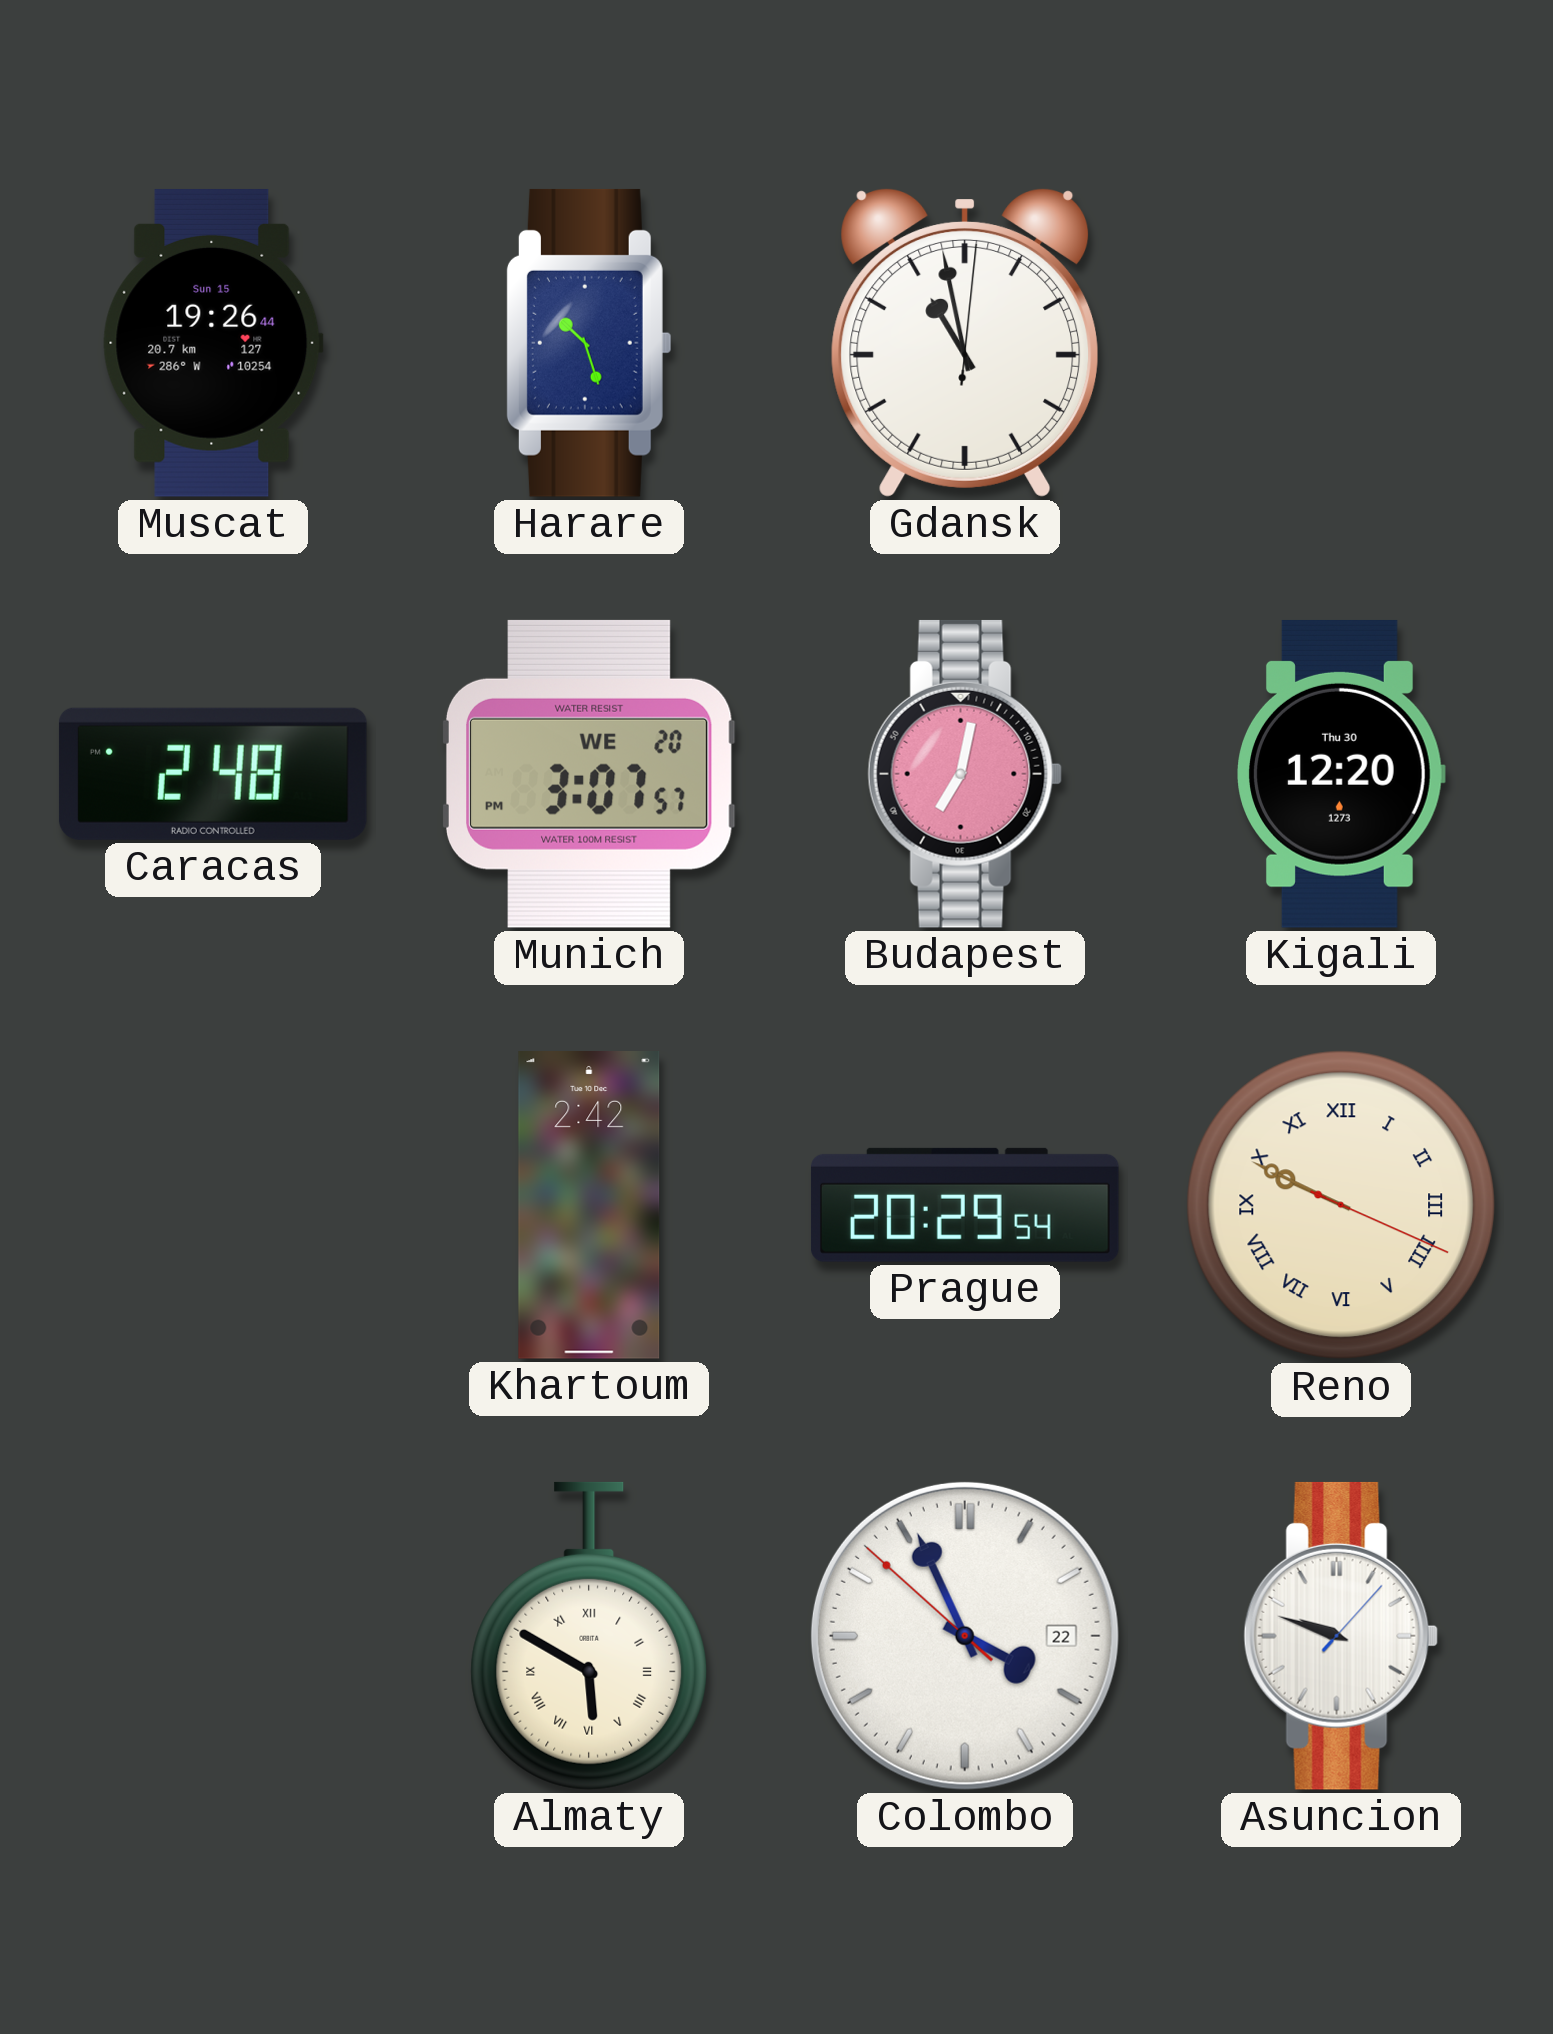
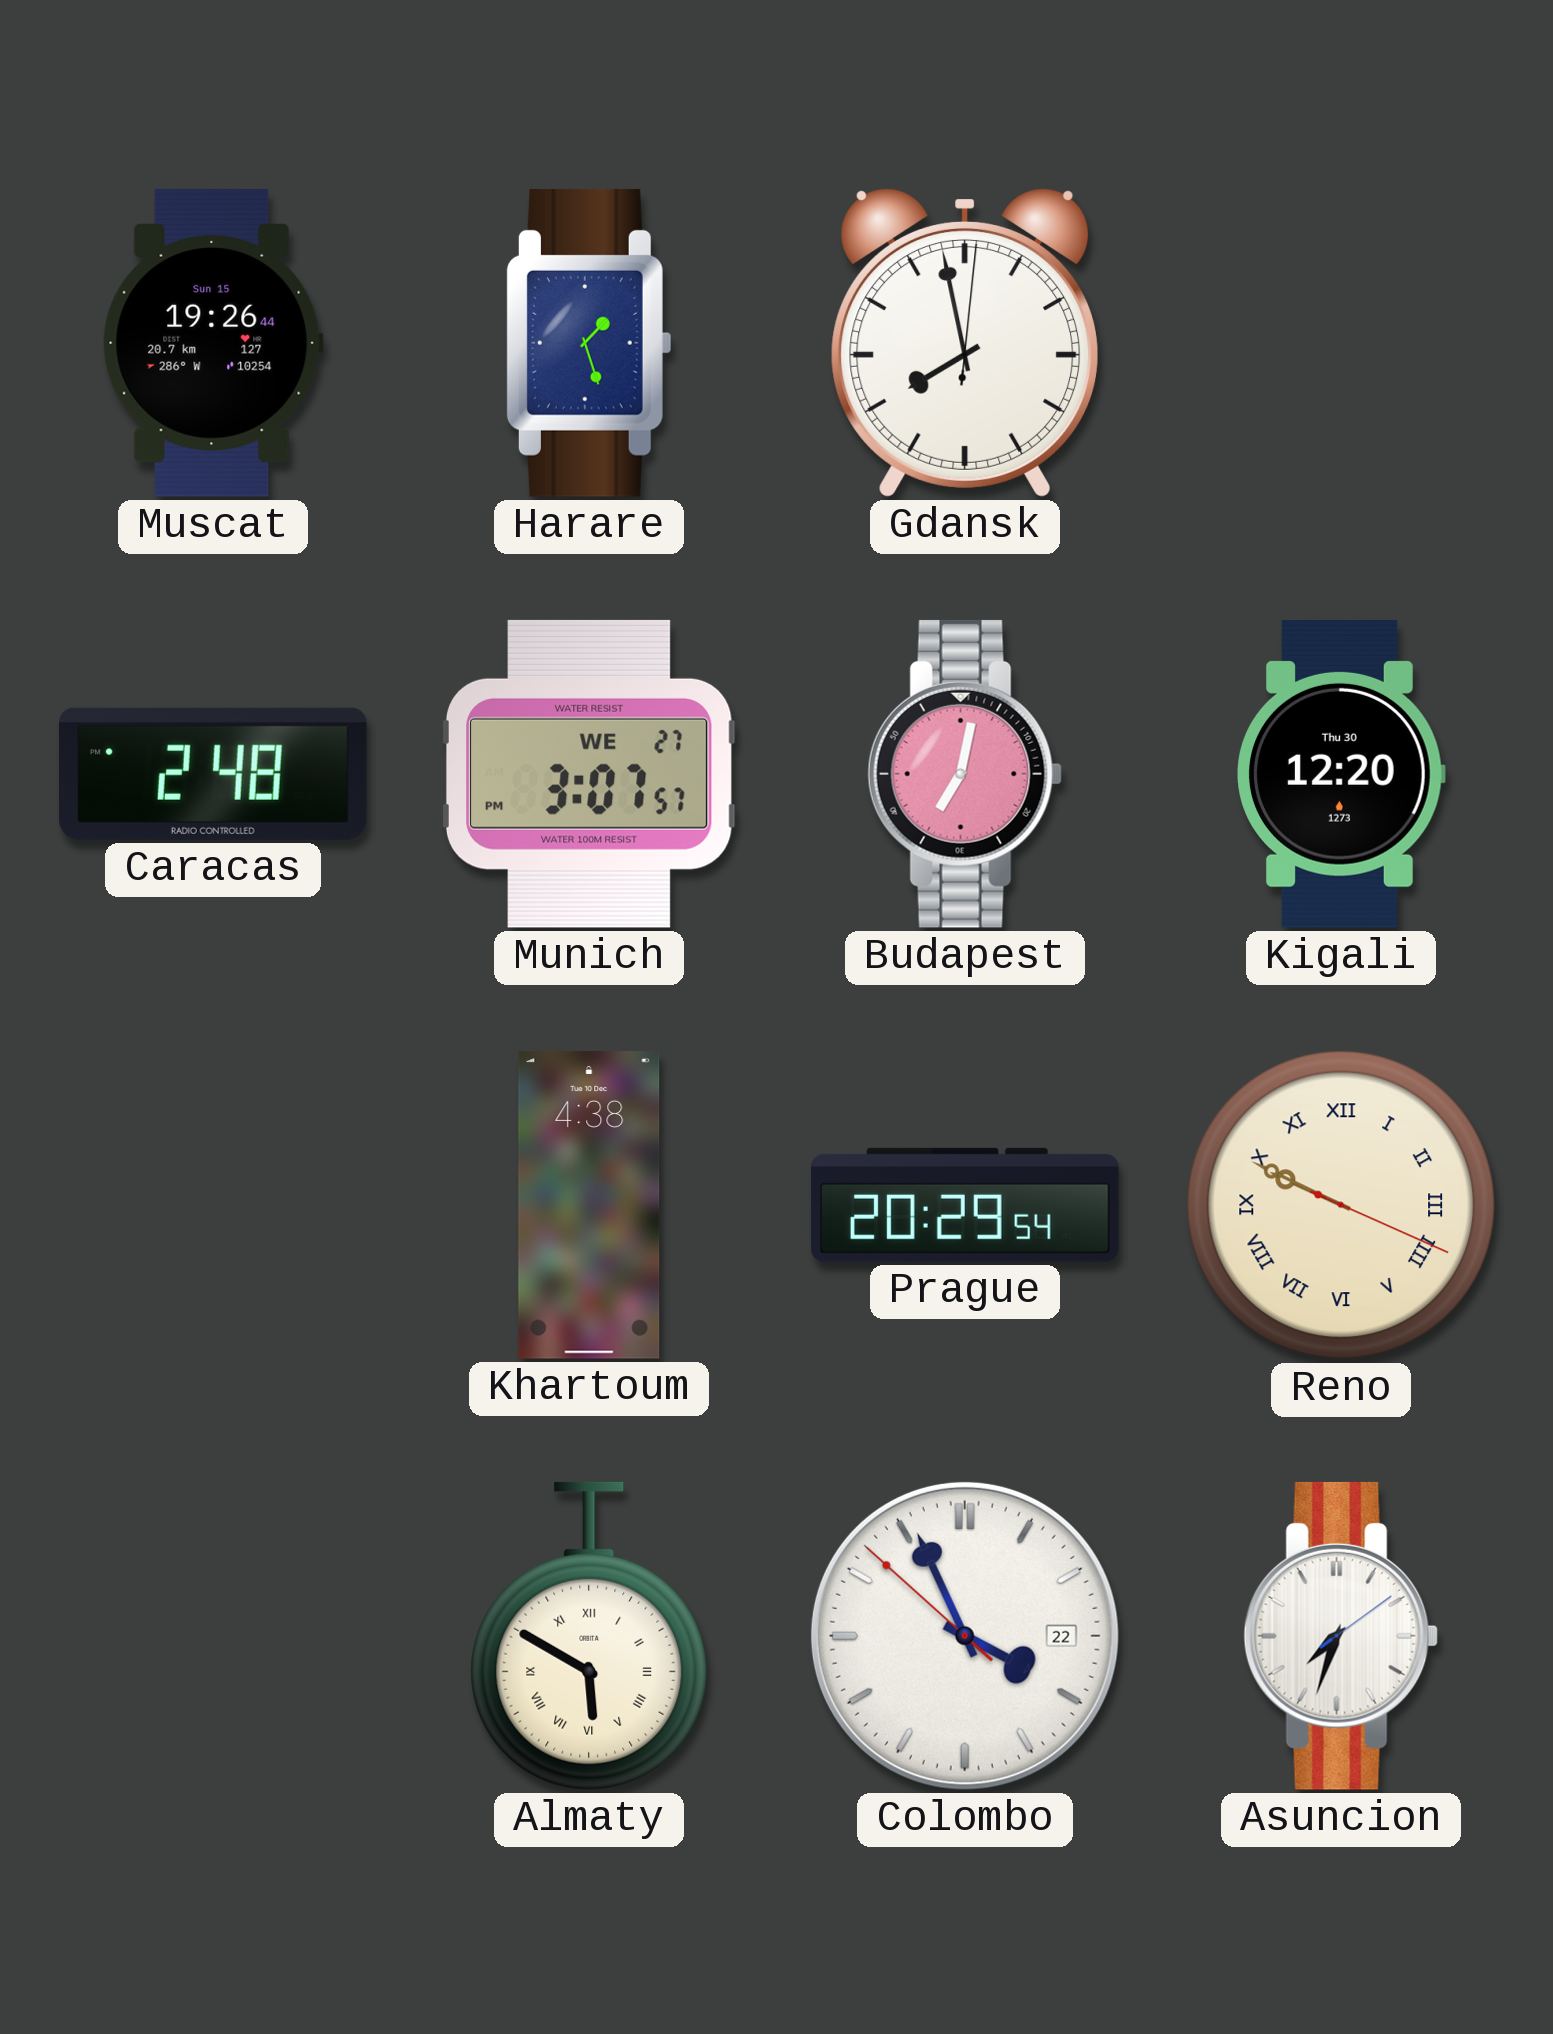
Harare: 10:27 -> 1:27 (589, 343)
Gdansk: 10:58 -> 7:58 (964, 343)
Munich date: WE 20 -> WE 27 (589, 774)
Khartoum: 2:42 -> 4:38 (589, 1206)
Asuncion: 9:48 -> 7:33 (1341, 1636)
